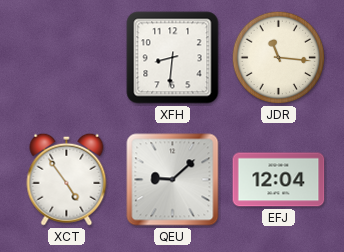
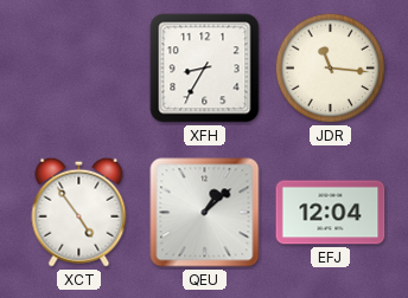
XFH: 8:31 -> 8:35 (205, 69)
QEU: 9:08 -> 1:08 (205, 213)
